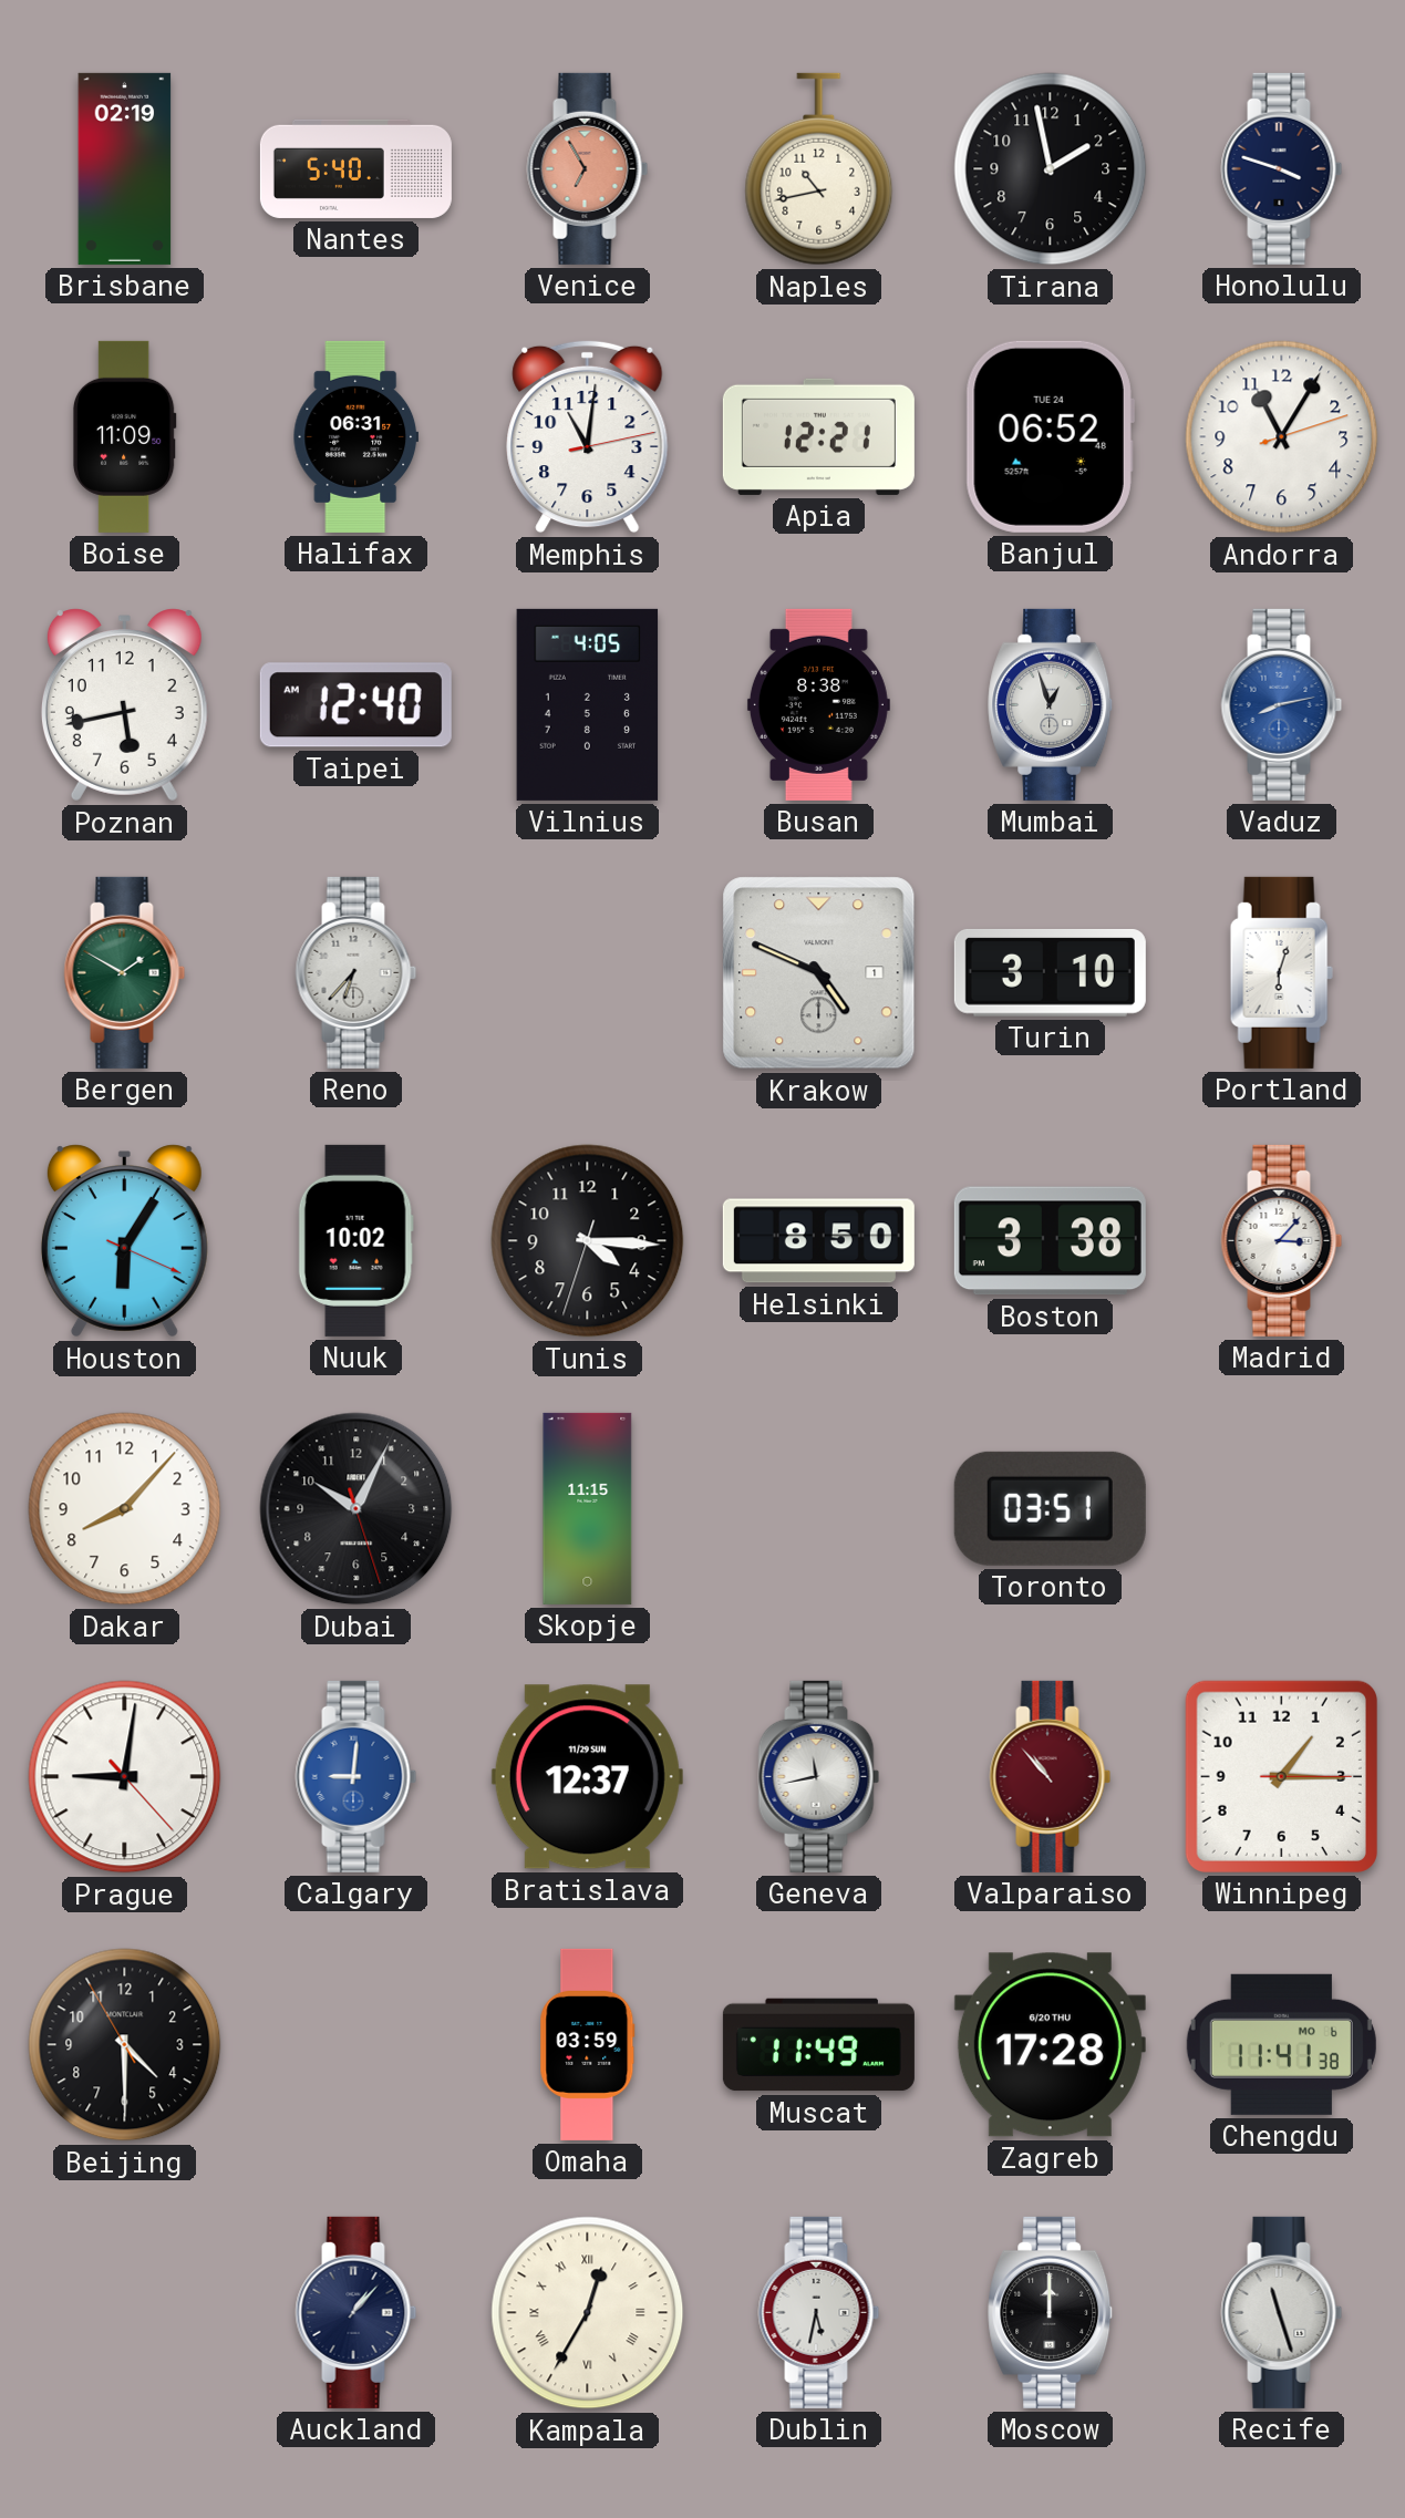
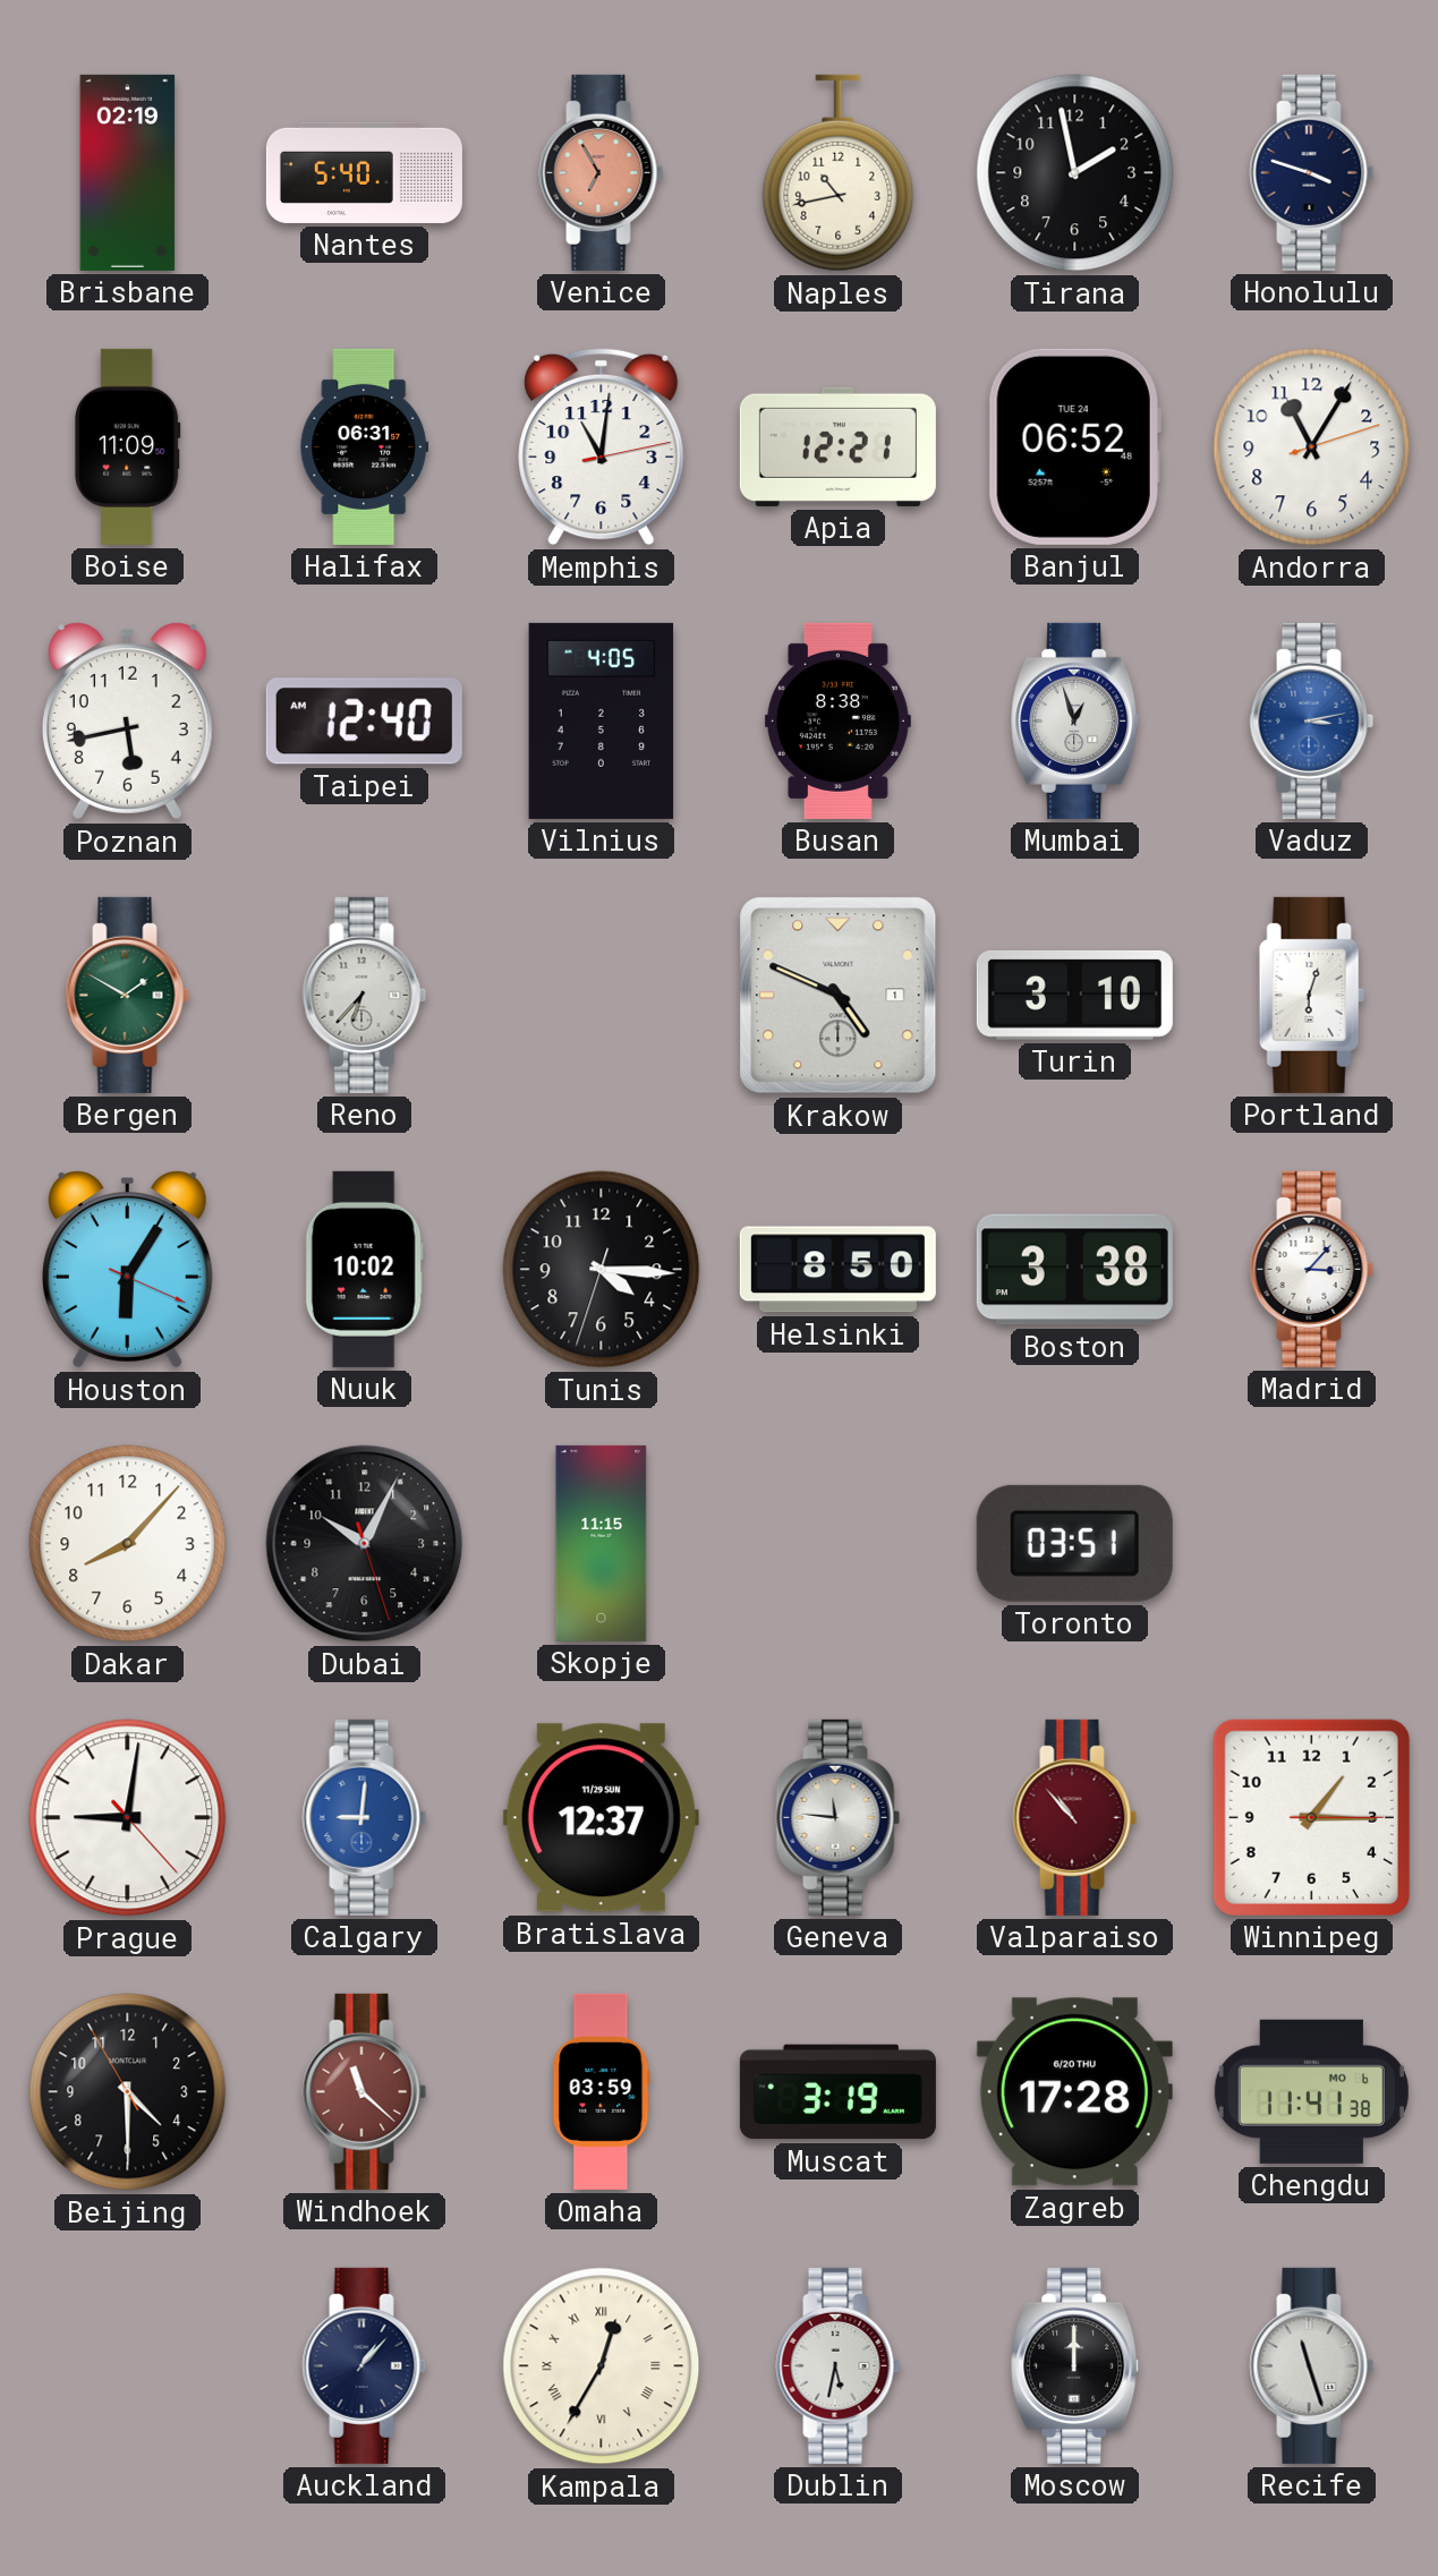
Vaduz: 8:13 -> 3:13 (1312, 720)
Geneva: 11:43 -> 11:46 (839, 1817)
Windhoek: none -> 11:22 (365, 2091)
Muscat: 11:49 -> 3:19 (837, 2092)
